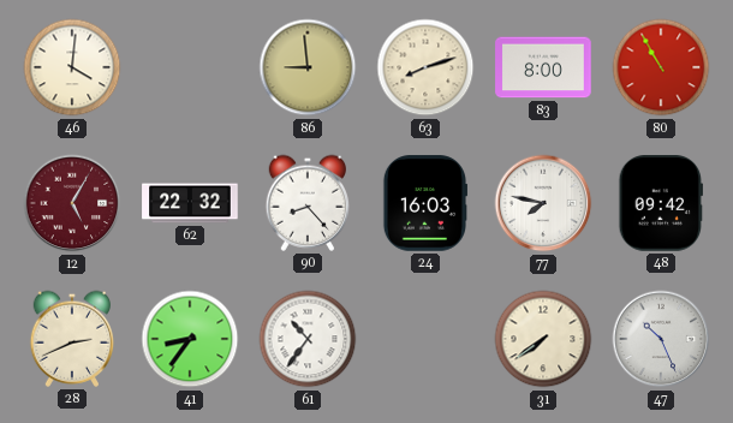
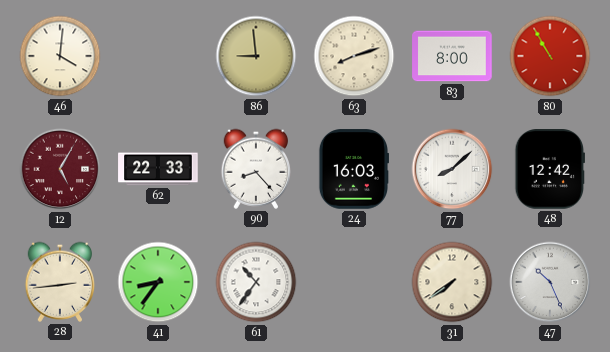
62: 22:32 -> 22:33 (158, 169)
77: 7:47 -> 8:08 (452, 169)
48: 09:42 -> 12:42 (549, 169)
28: 2:41 -> 2:44 (60, 282)
